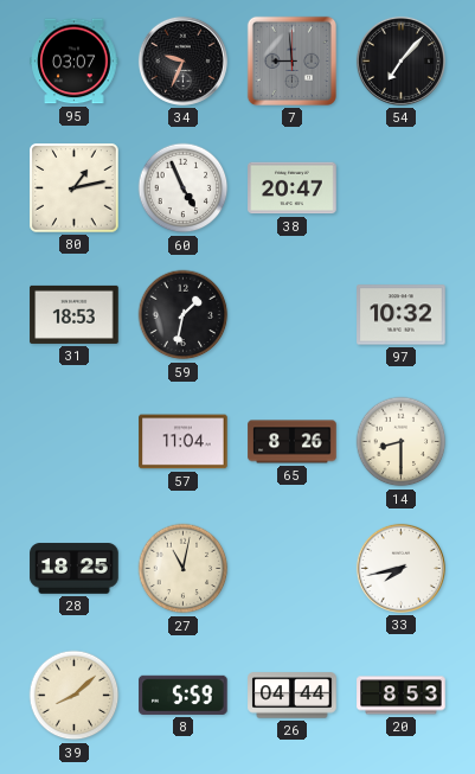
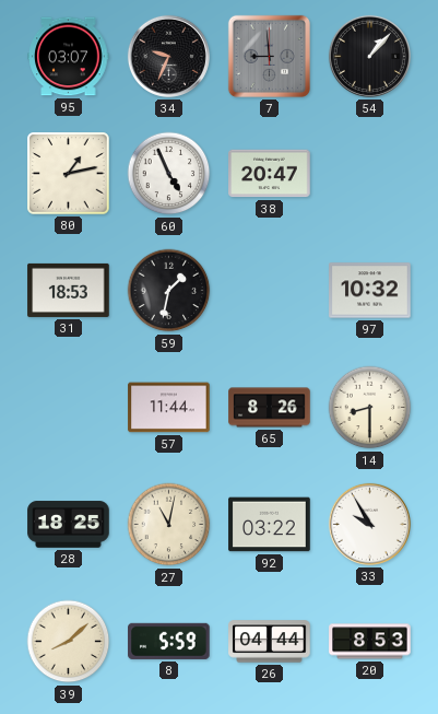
54: 7:07 -> 1:07 (369, 56)
57: 11:04 -> 11:44 (169, 408)
92: none -> 03:22 (270, 525)
33: 7:43 -> 9:55 (369, 524)
